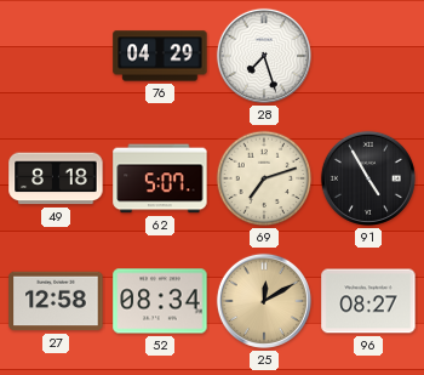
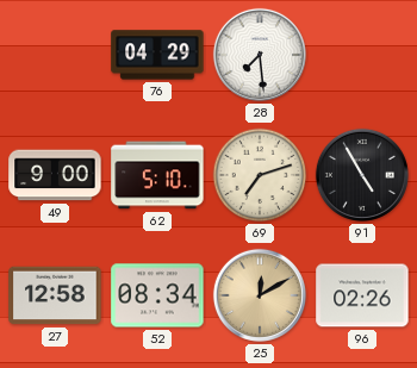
28: 7:27 -> 7:29 (260, 55)
49: 8:18 -> 9:00 (55, 175)
62: 5:07 -> 5:10 (157, 175)
96: 08:27 -> 02:26 (362, 295)
